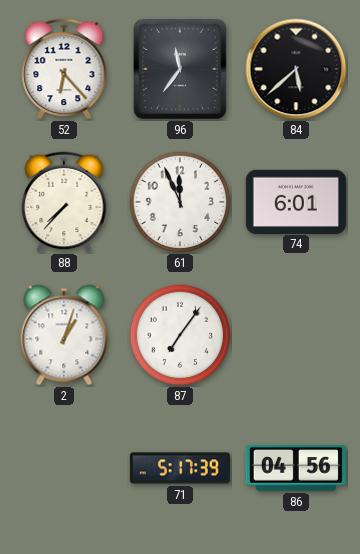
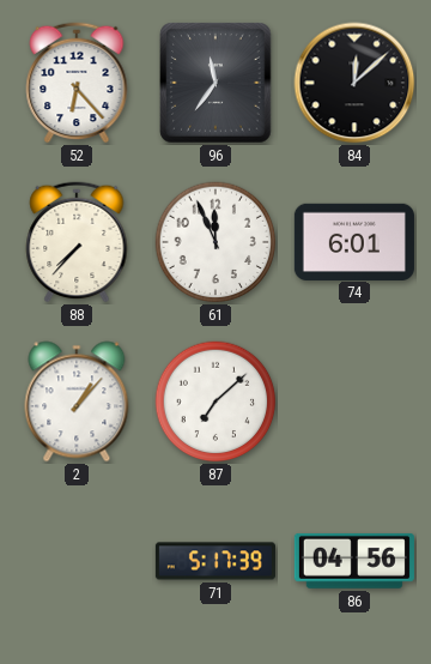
84: 5:38 -> 12:08 (354, 83)
2: 1:03 -> 1:07 (77, 402)
87: 7:06 -> 7:08 (215, 402)
